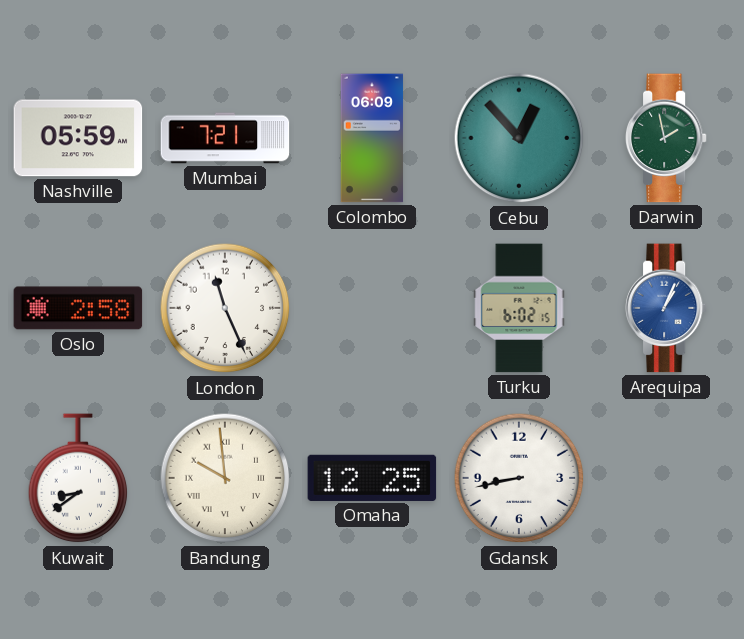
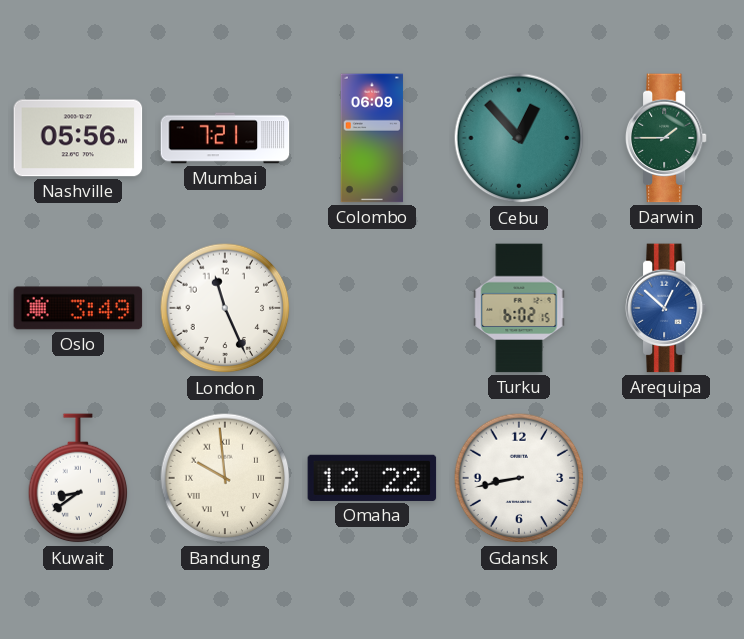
Nashville: 05:59 -> 05:56 (78, 138)
Darwin: 1:58 -> 1:45 (666, 138)
Oslo: 2:58 -> 3:49 (78, 308)
Arequipa: 1:04 -> 12:52 (666, 308)
Omaha: 12:25 -> 12:22 (372, 478)
